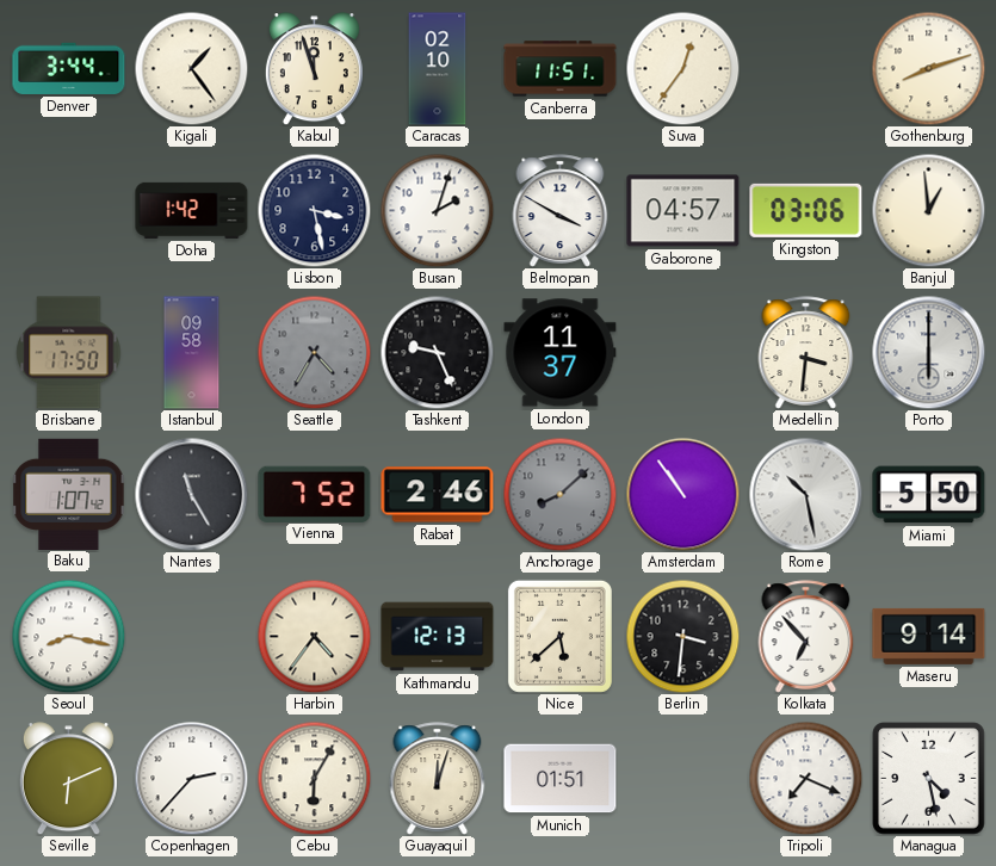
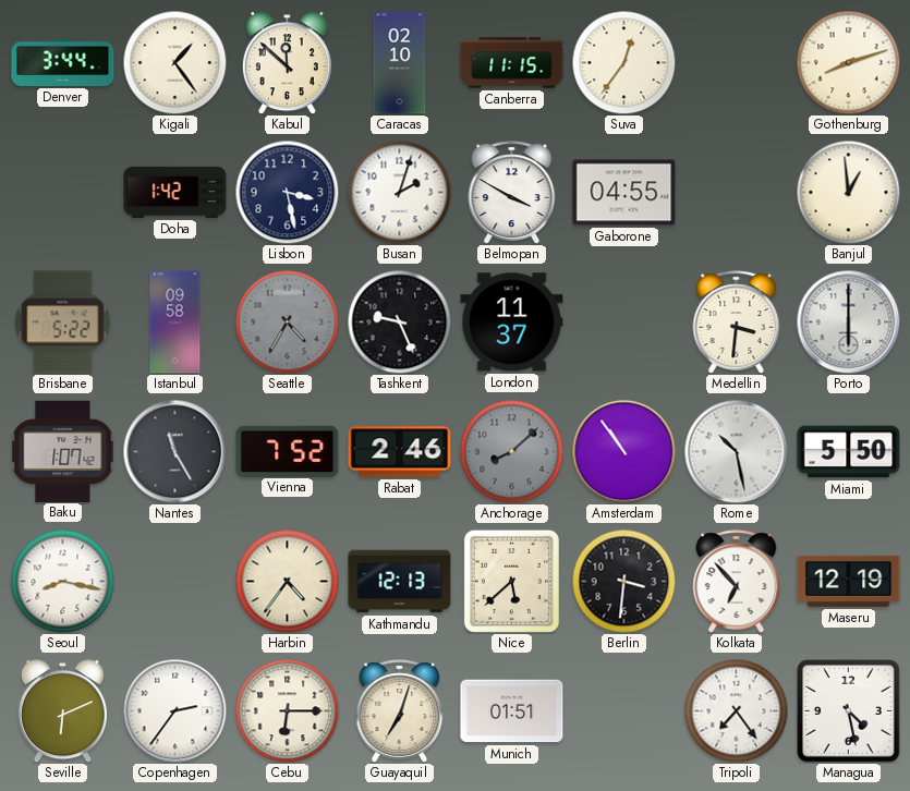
Kabul: 11:57 -> 11:52 (287, 63)
Canberra: 11:51 -> 11:15 (512, 63)
Gaborone: 04:57 -> 04:55 (624, 193)
Kingston: 03:06 -> none (806, 210)
Brisbane: 17:50 -> 5:22 (63, 323)
Maseru: 9:14 -> 12:19 (849, 581)
Copenhagen: 2:37 -> 2:36 (174, 710)
Cebu: 6:05 -> 6:15 (287, 710)
Guayaquil: 12:03 -> 7:03 (400, 711)
Tripoli: 7:19 -> 7:24 (736, 710)
